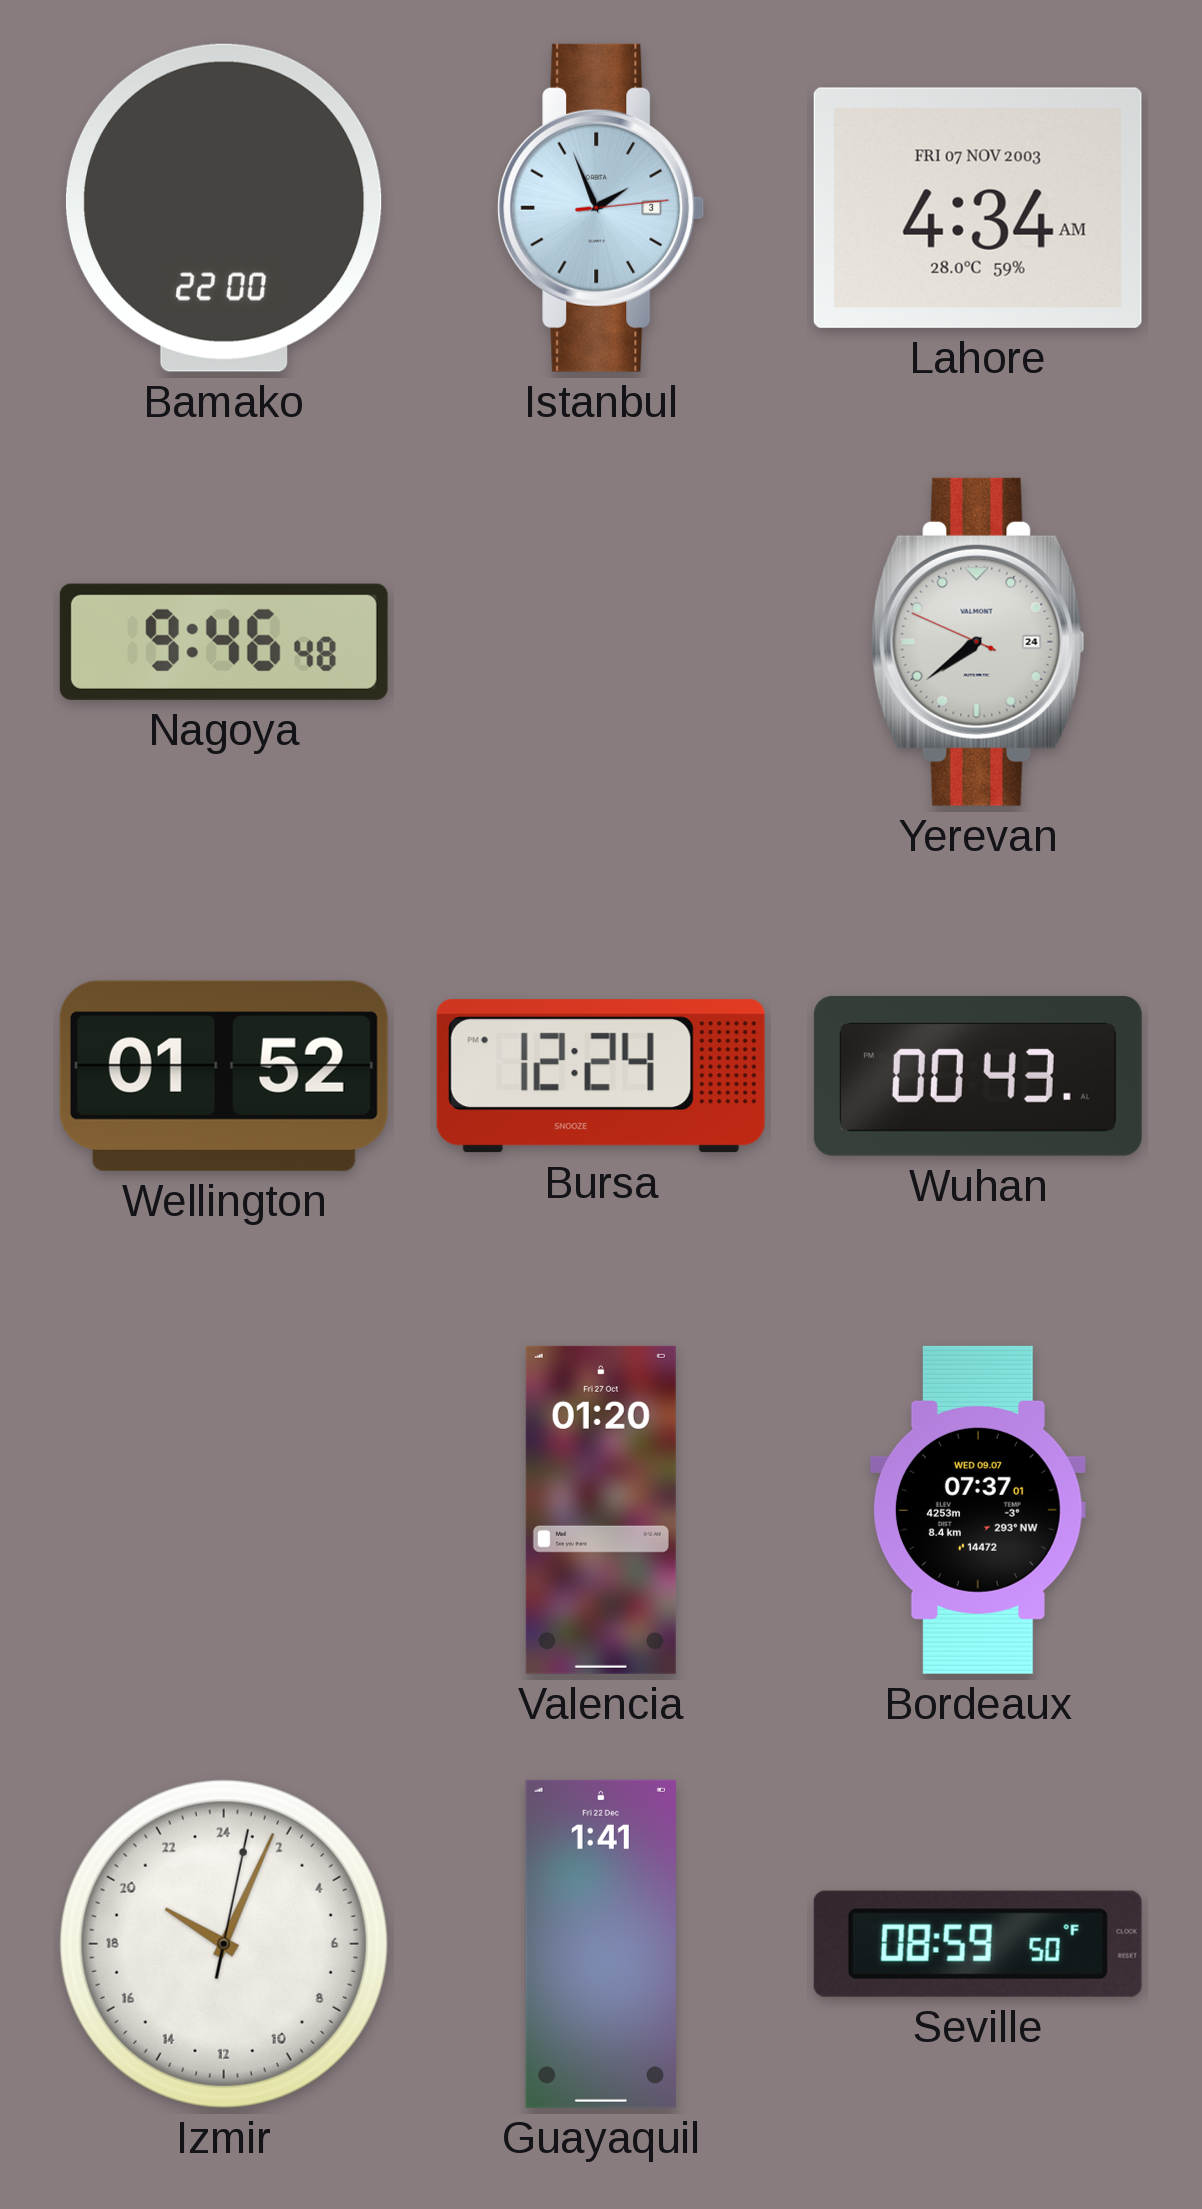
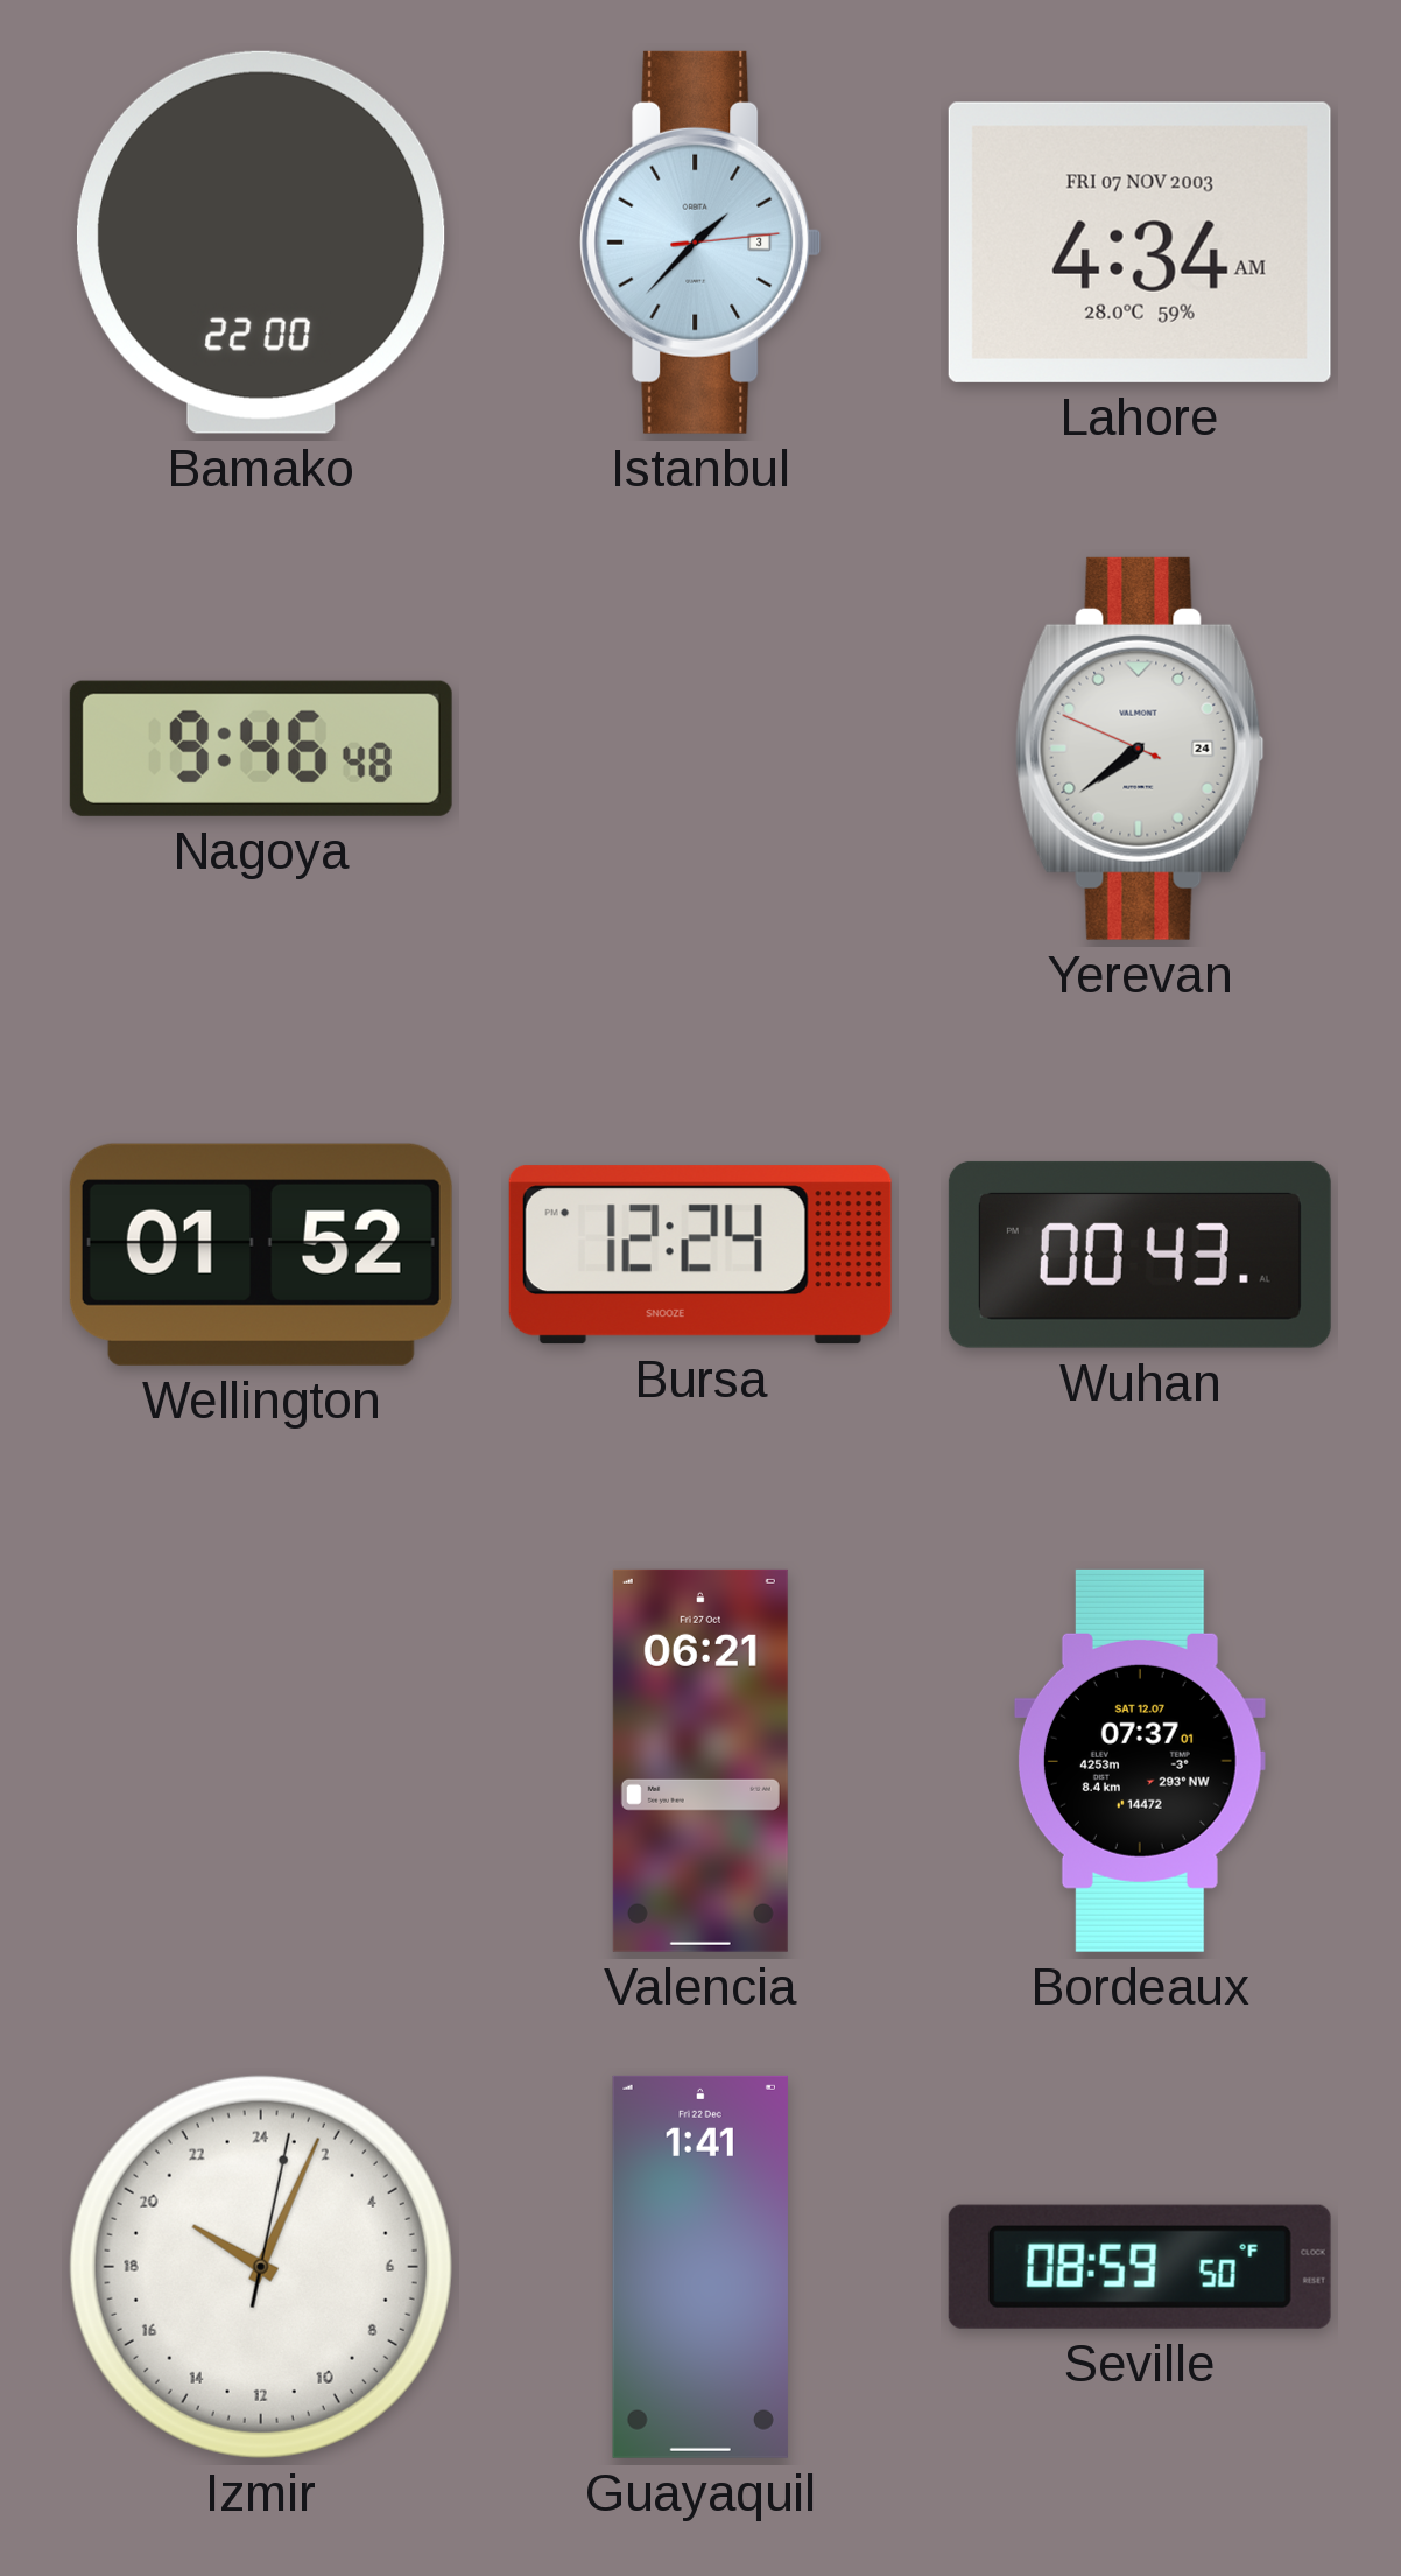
Istanbul: 1:56 -> 1:37 (700, 243)
Valencia: 01:20 -> 06:21 (700, 1761)
Bordeaux date: WED 09.07 -> SAT 12.07 (1140, 1761)
